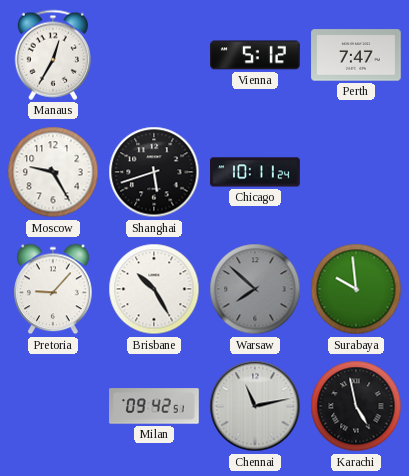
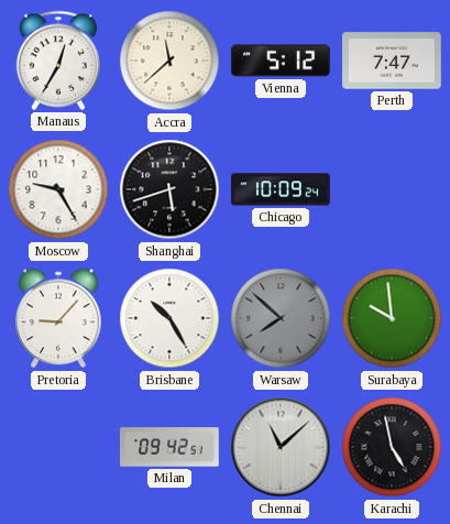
Accra: none -> 11:38 (169, 61)
Chicago: 10:11 -> 10:09 (281, 189)
Chennai: 11:13 -> 11:08 (281, 447)
